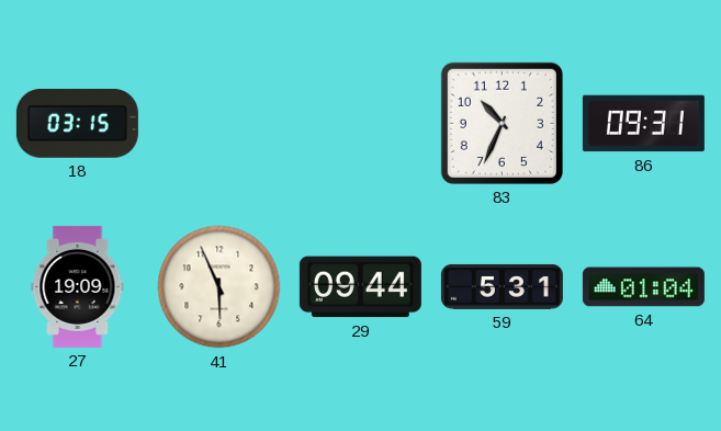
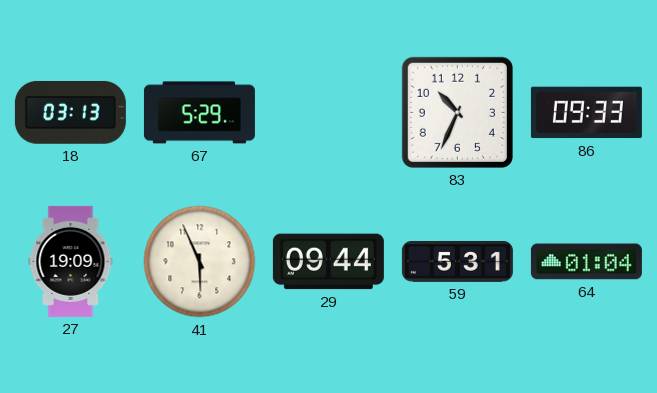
18: 03:15 -> 03:13 (70, 112)
67: none -> 5:29 (199, 113)
86: 09:31 -> 09:33 (586, 113)
